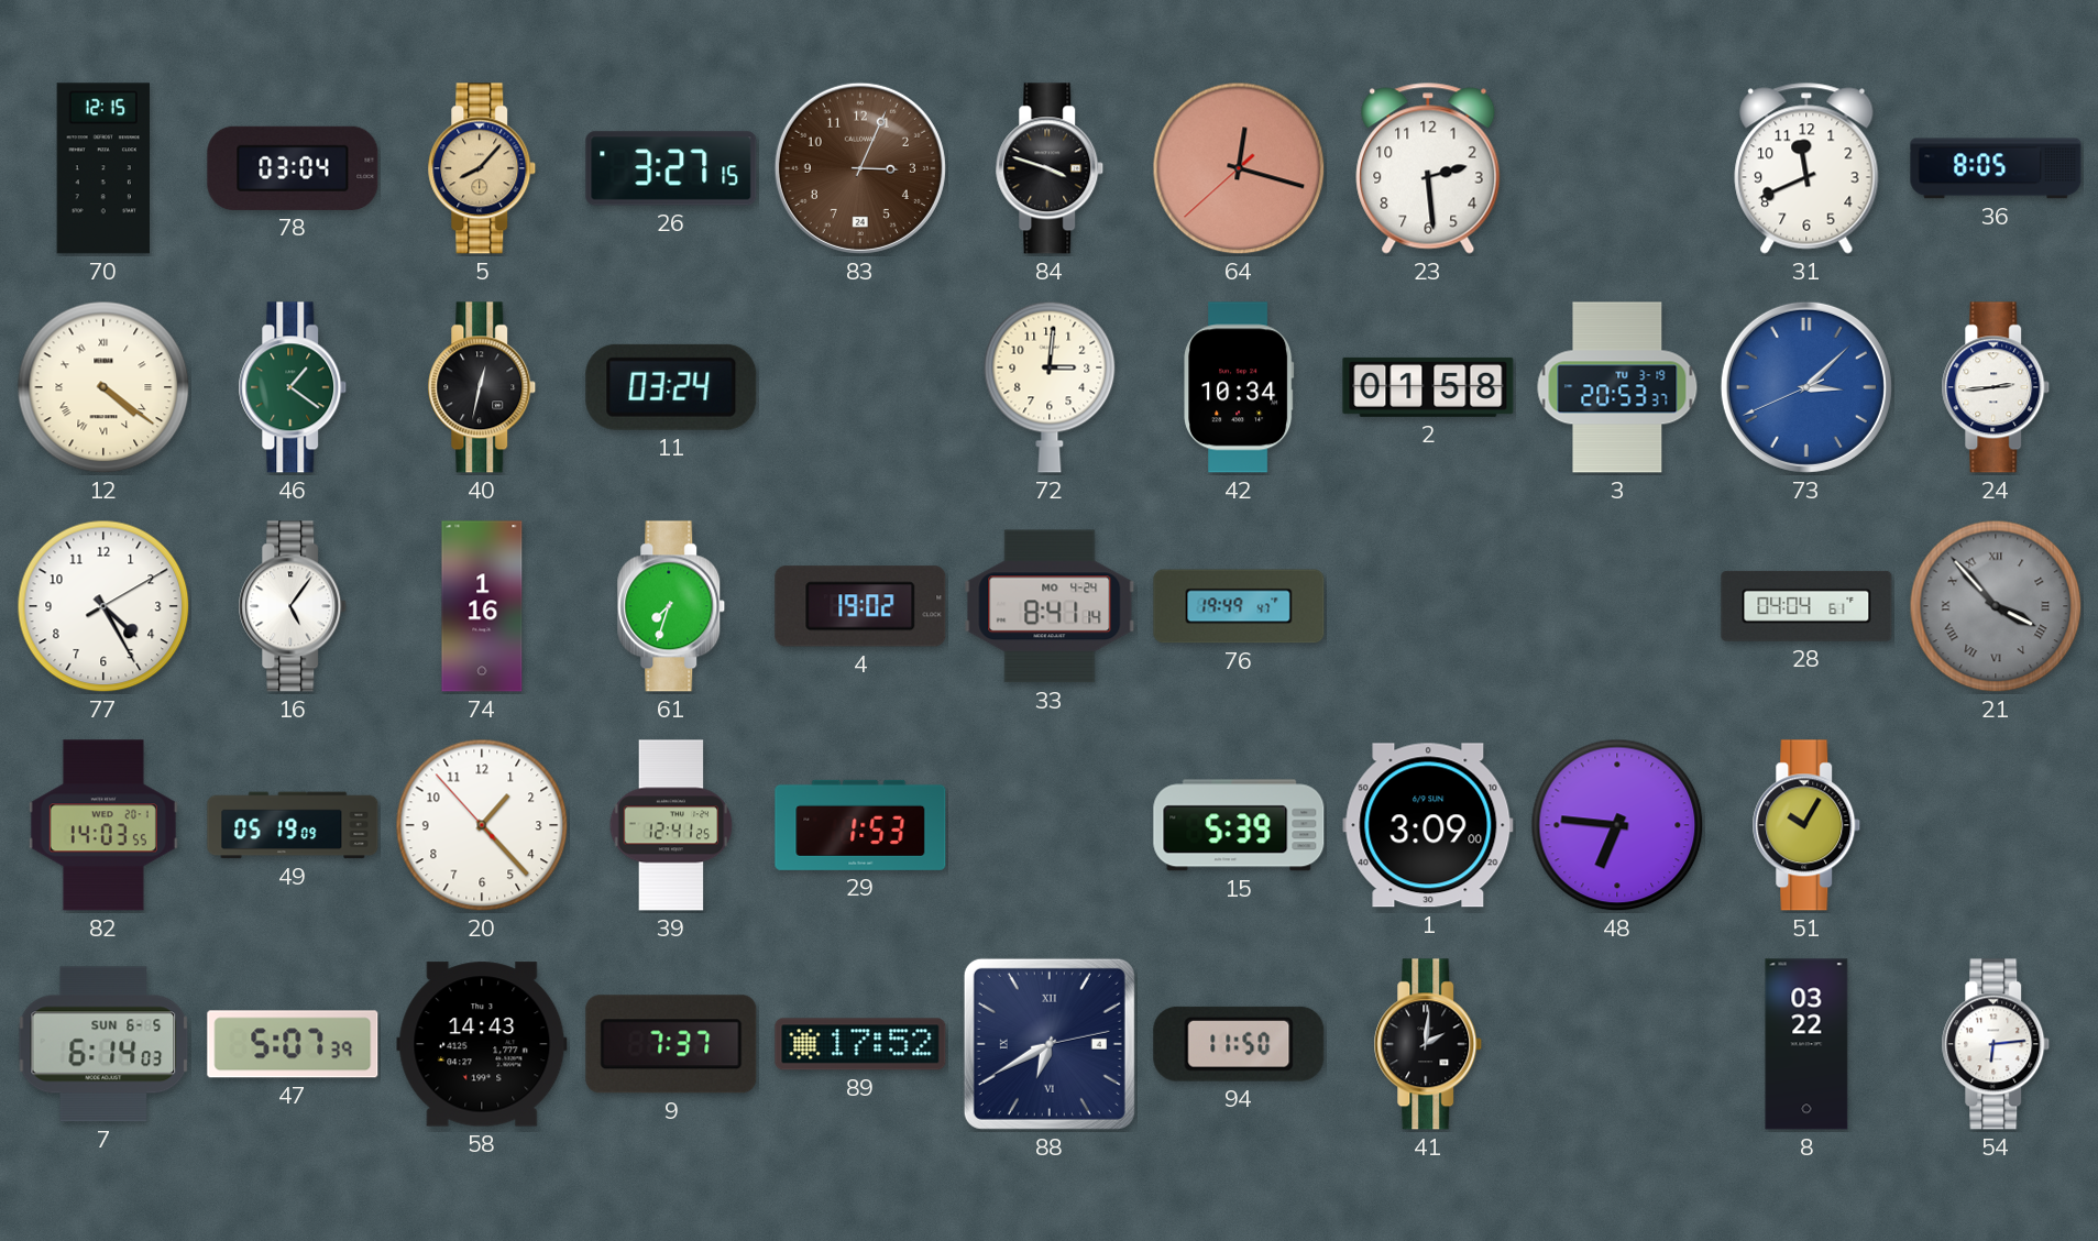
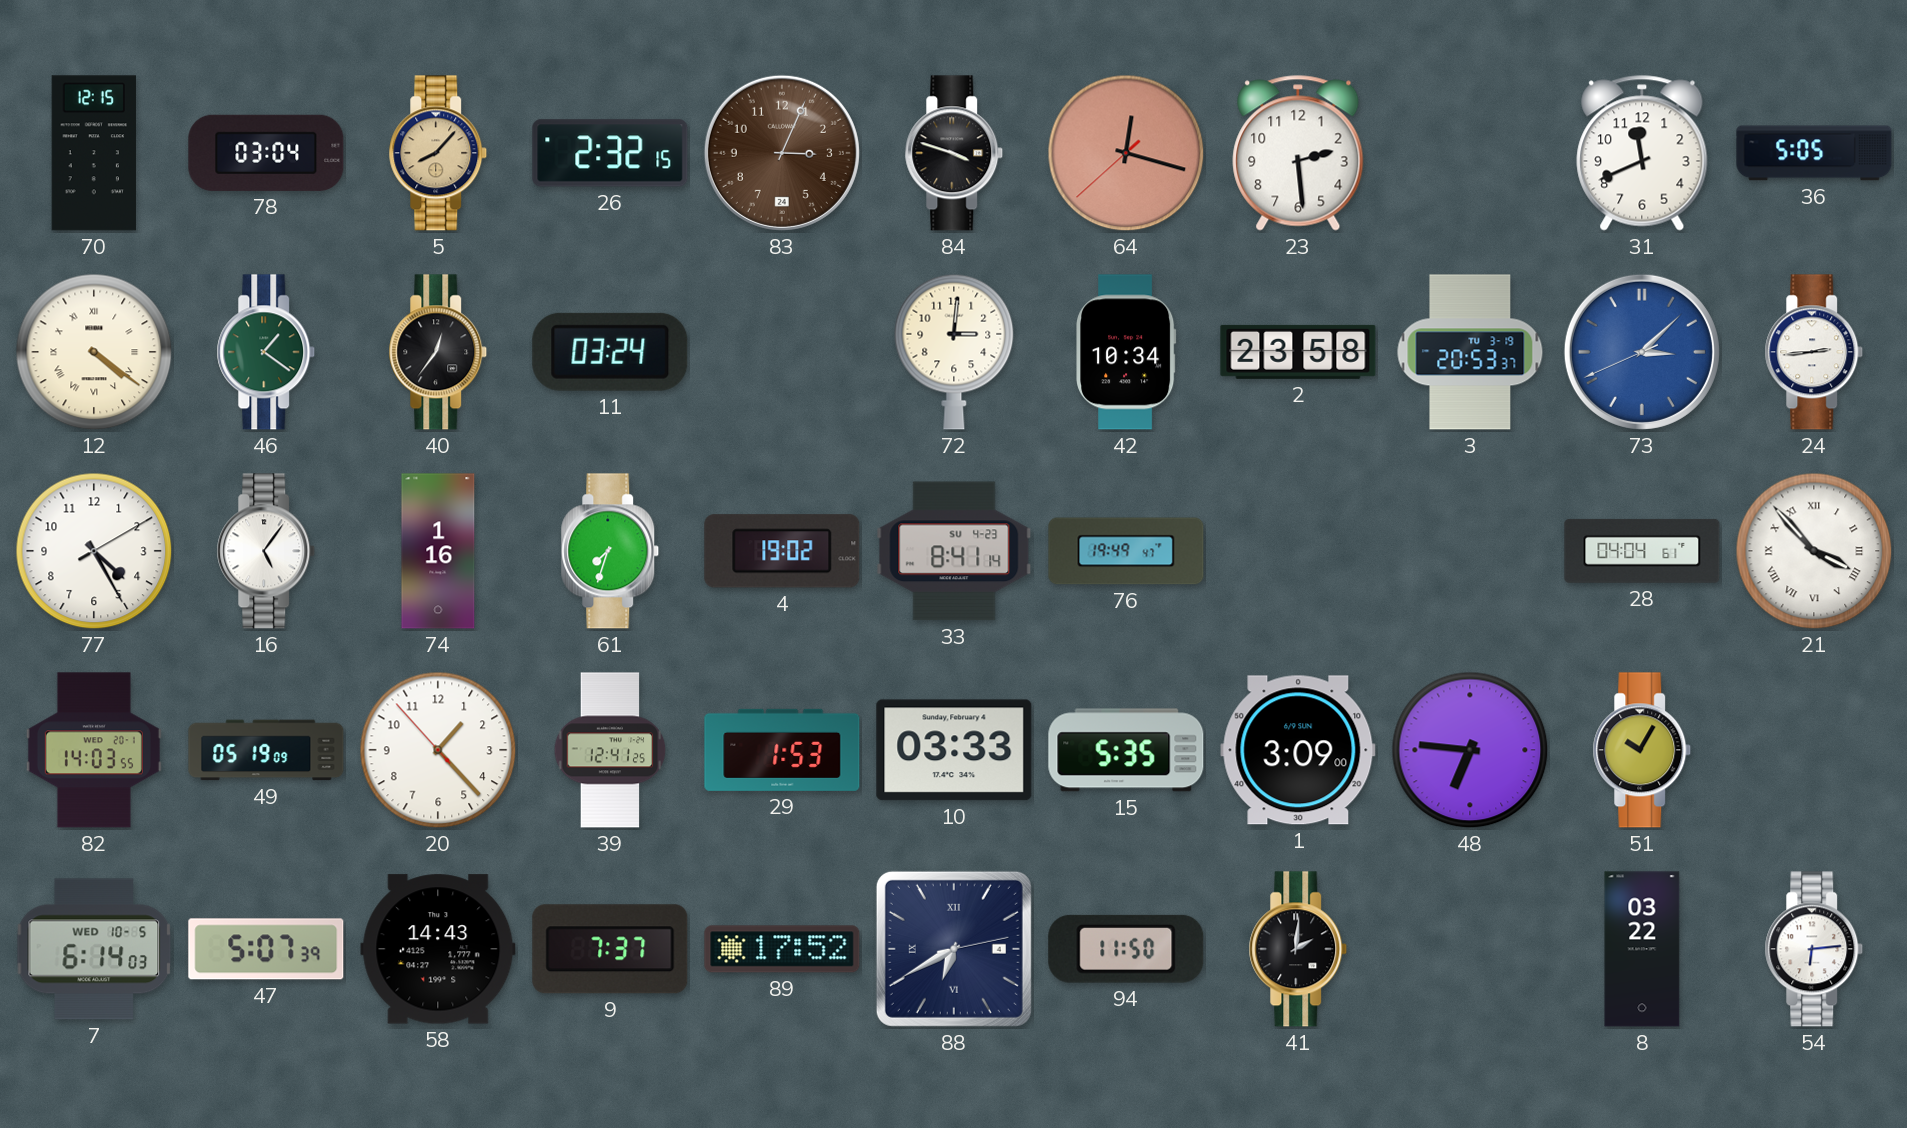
26: 3:27 -> 2:32 (610, 153)
36: 8:05 -> 5:05 (1814, 153)
40: 12:32 -> 12:36 (438, 352)
2: 01:58 -> 23:58 (1298, 352)
33 date: MO 4-24 -> SU 4-23 (954, 551)
21 dial: grey -> white (1814, 551)
10: none -> 03:33 (954, 750)
15: 5:39 -> 5:35 (1126, 750)
7 date: SUN 6-5 -> WED 10-5 (94, 949)
